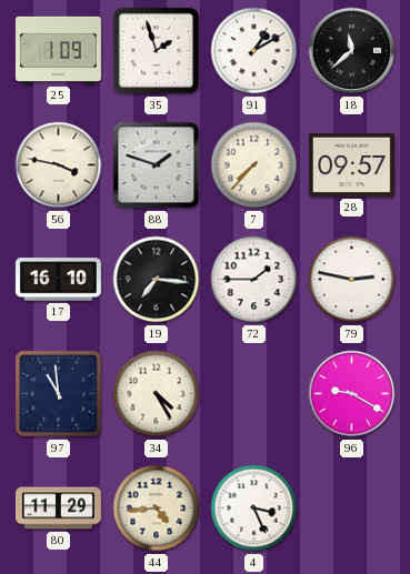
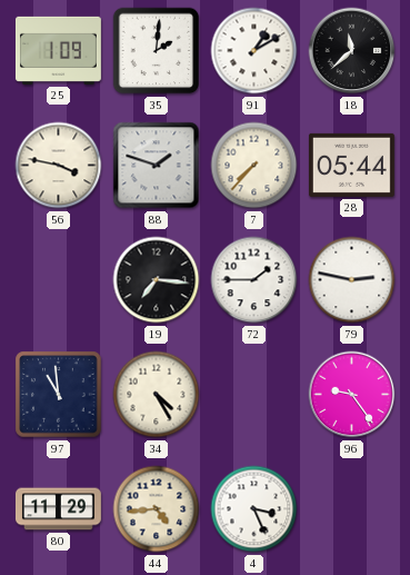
35: 1:57 -> 2:01 (157, 51)
28: 09:57 -> 05:44 (351, 165)
17: 16:10 -> none (58, 280)
96: 9:20 -> 9:24 (352, 395)
